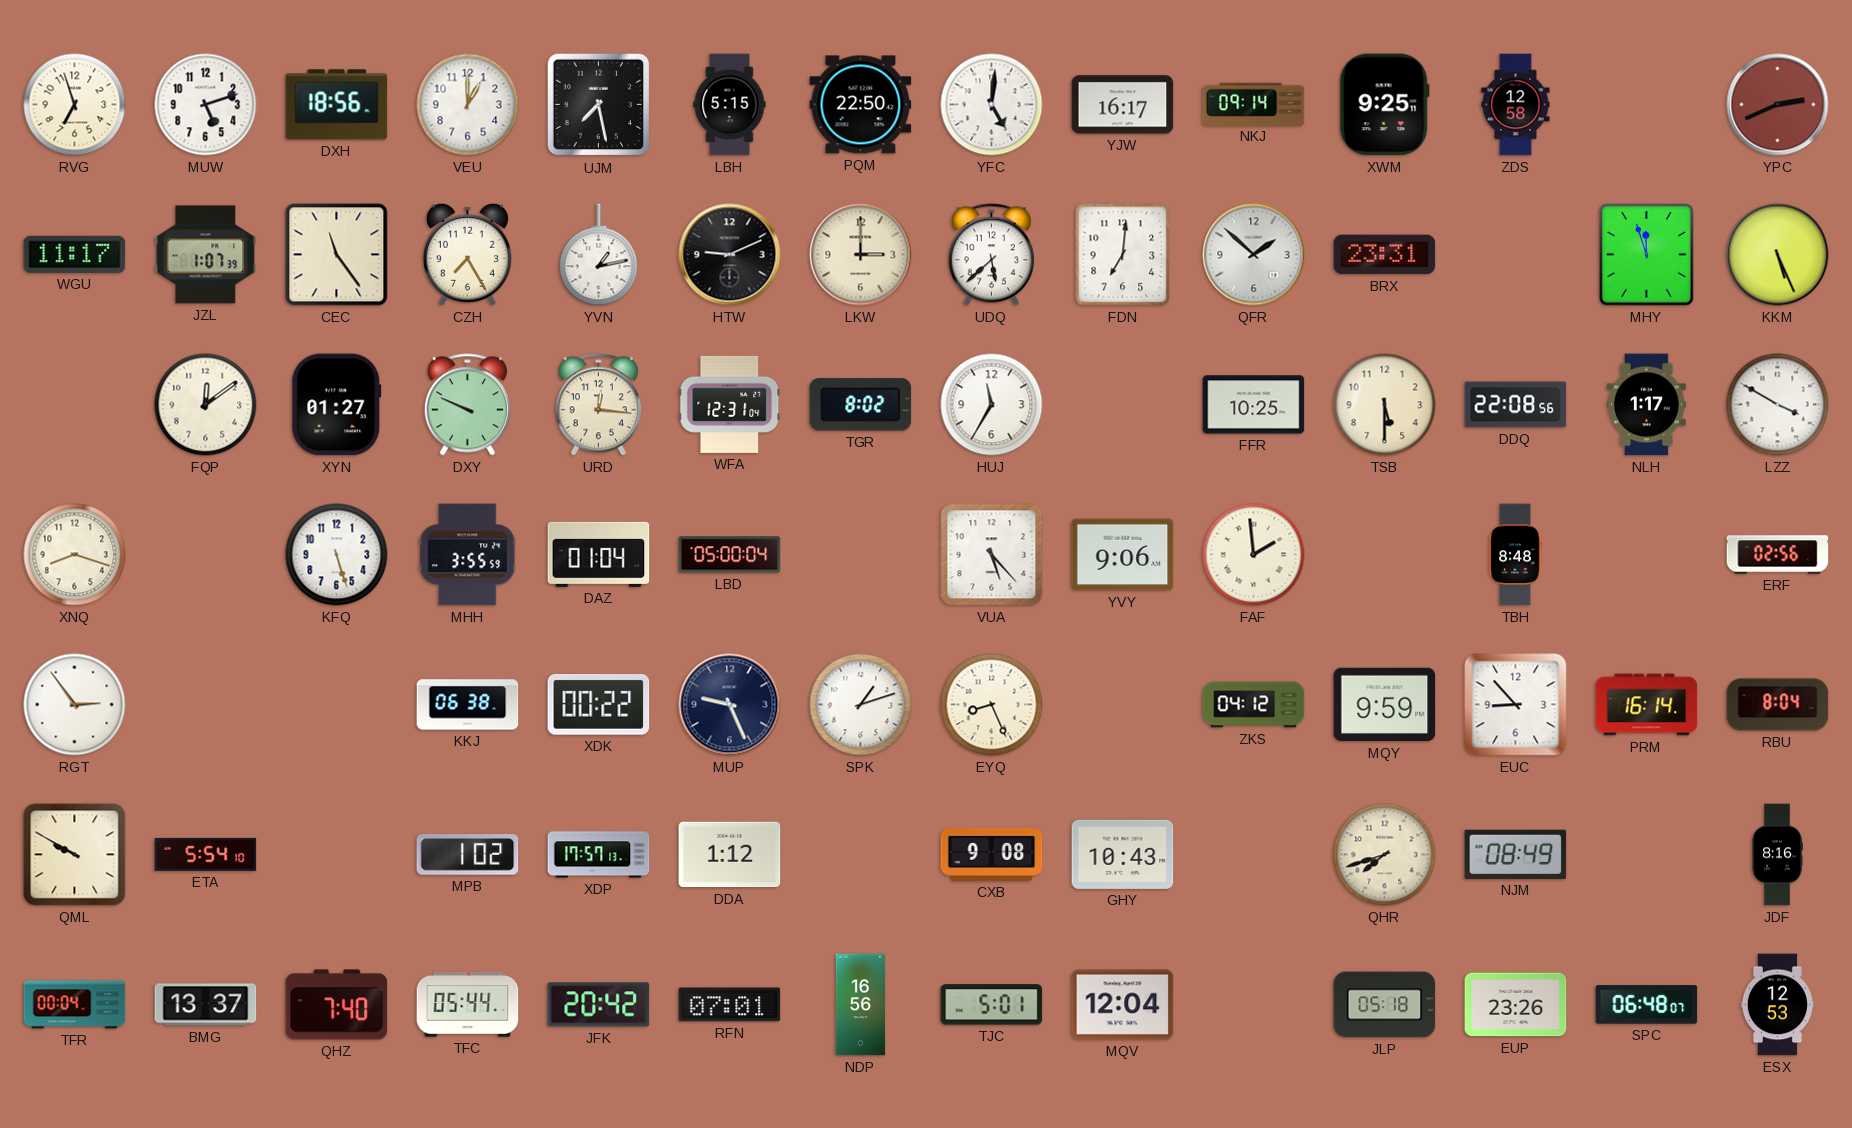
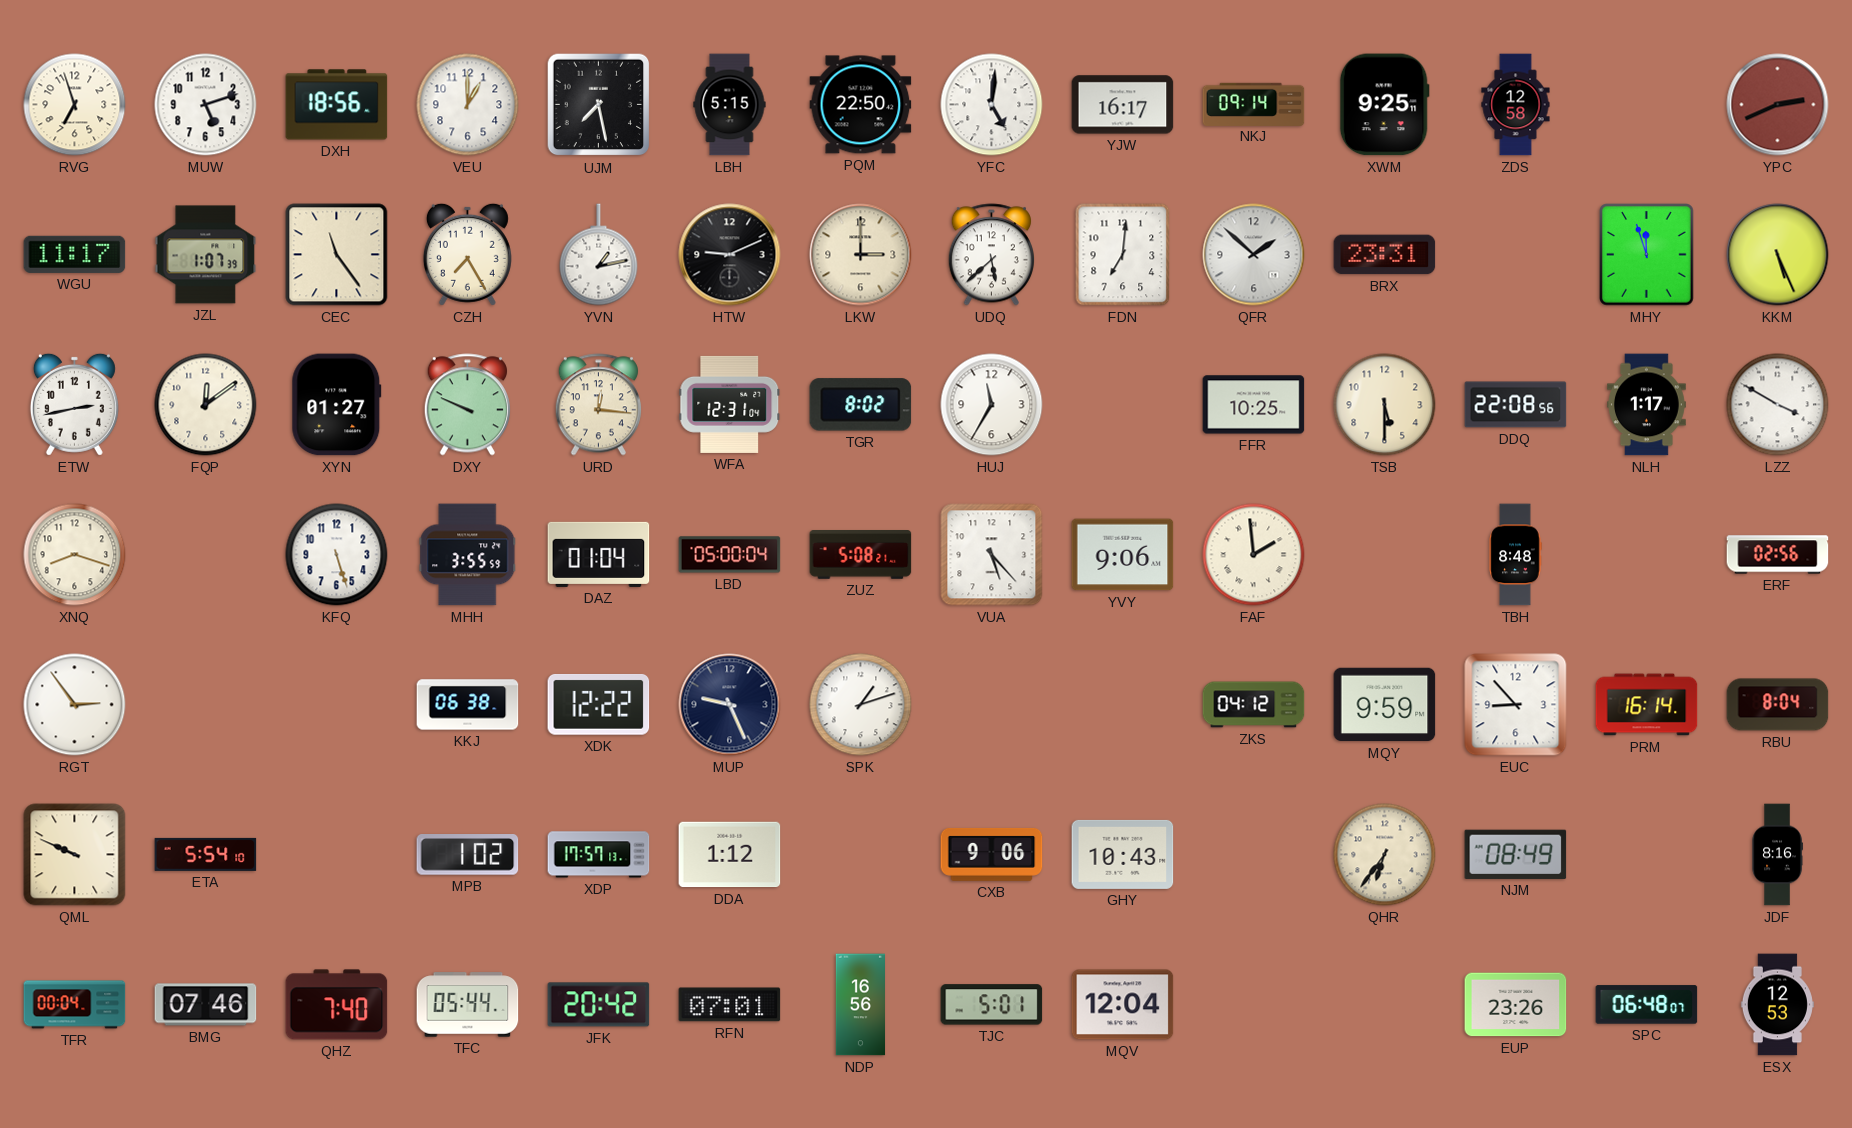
ETW: none -> 2:43 (74, 404)
ZUZ: none -> 5:08 (861, 555)
XDK: 00:22 -> 12:22 (599, 705)
EYQ: 8:26 -> none (992, 705)
QML: 9:50 -> 9:49 (75, 855)
CXB: 9:08 -> 9:06 (992, 854)
QHR: 7:42 -> 6:36 (1385, 855)
BMG: 13:37 -> 07:46 (206, 1005)
JLP: 05:18 -> none (1385, 1005)
